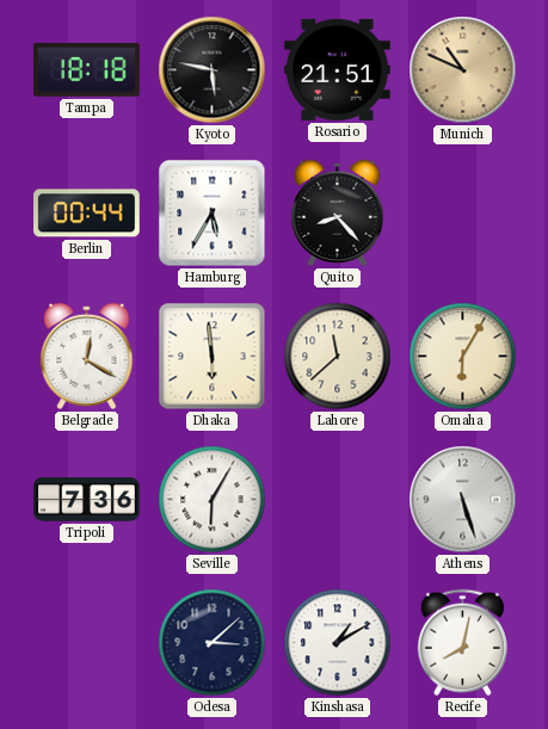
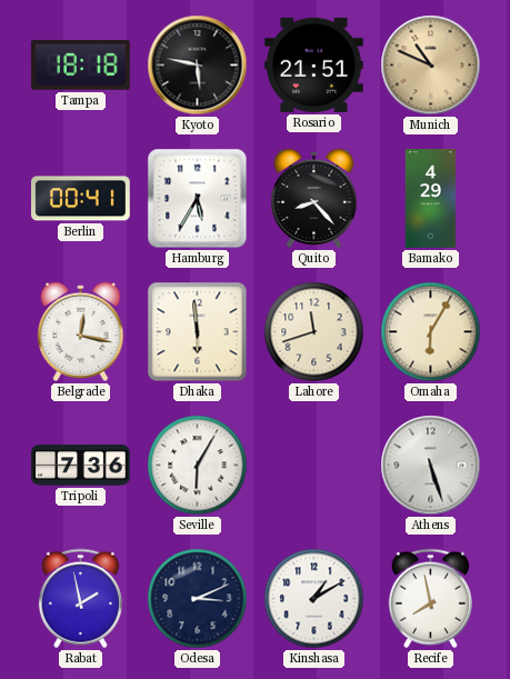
Berlin: 00:44 -> 00:41 (81, 199)
Bamako: none -> 4:29 (431, 199)
Belgrade: 12:20 -> 12:17 (81, 331)
Lahore: 11:38 -> 11:42 (314, 332)
Rabat: none -> 1:58 (80, 599)
Odesa: 3:08 -> 3:11 (198, 599)
Recife: 8:02 -> 7:58 (430, 599)
